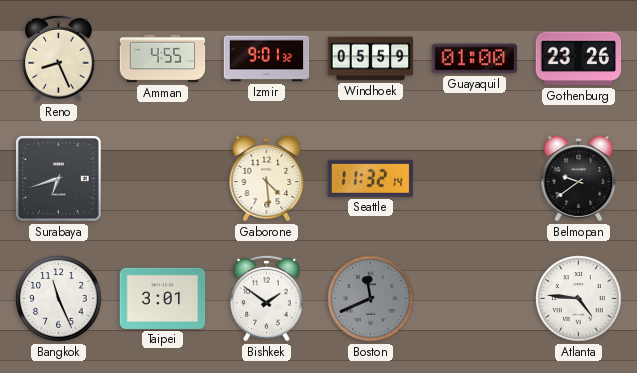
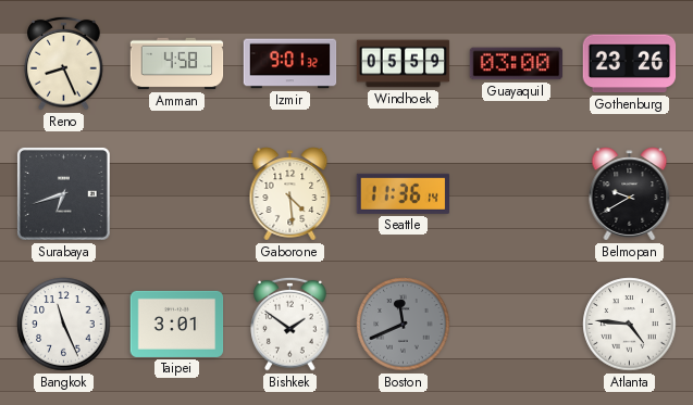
Amman: 4:55 -> 4:58 (177, 64)
Guayaquil: 01:00 -> 03:00 (517, 64)
Seattle: 11:32 -> 11:36 (403, 193)
Belmopan: 9:39 -> 9:40 (630, 194)
